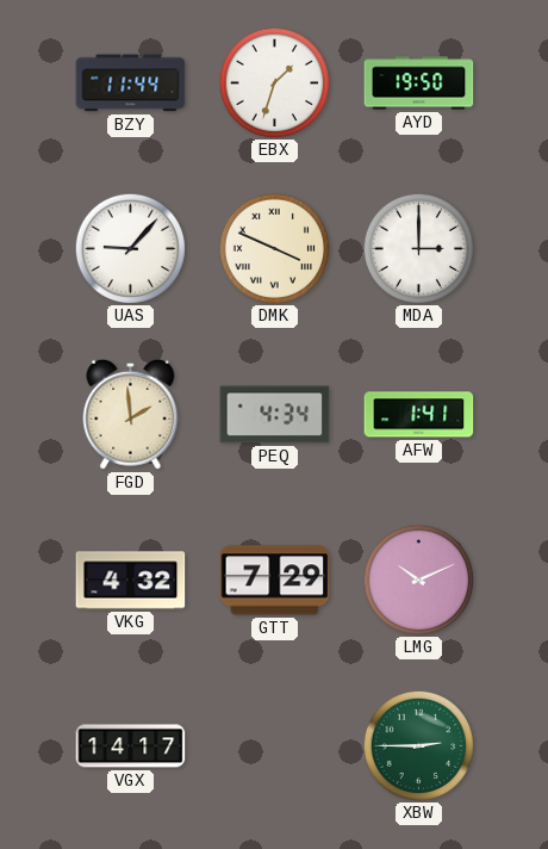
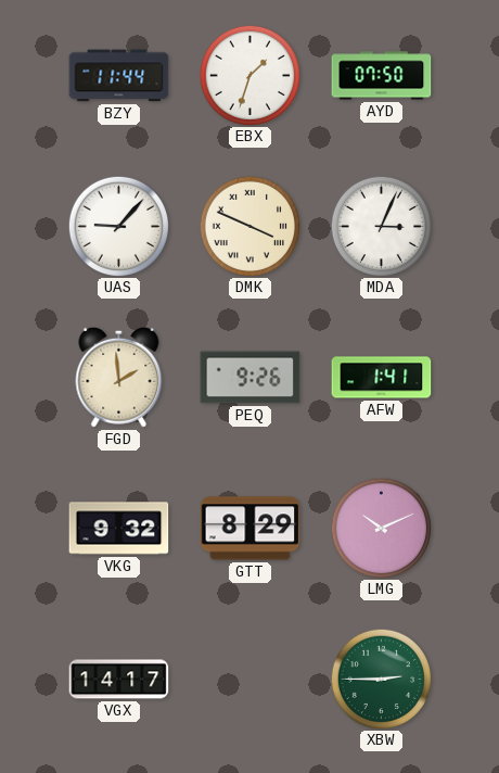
AYD: 19:50 -> 07:50 (382, 76)
MDA: 3:00 -> 3:04 (381, 226)
PEQ: 4:34 -> 9:26 (251, 378)
VKG: 4:32 -> 9:32 (119, 529)
GTT: 7:29 -> 8:29 (251, 529)
